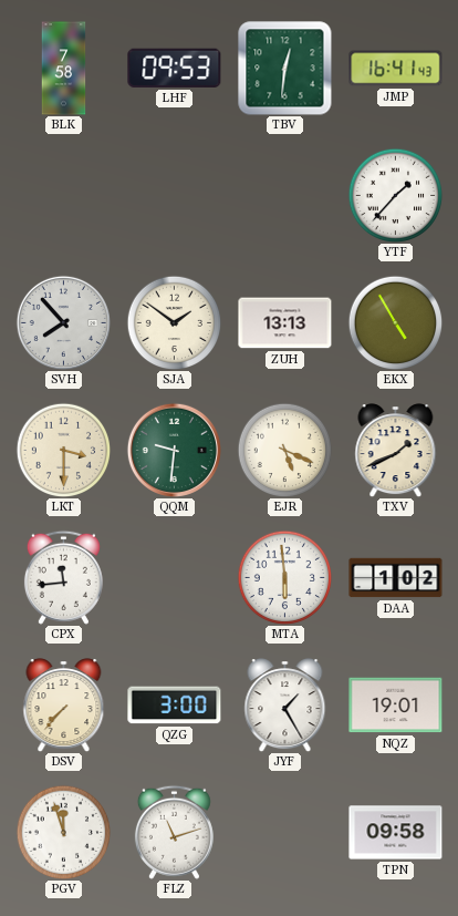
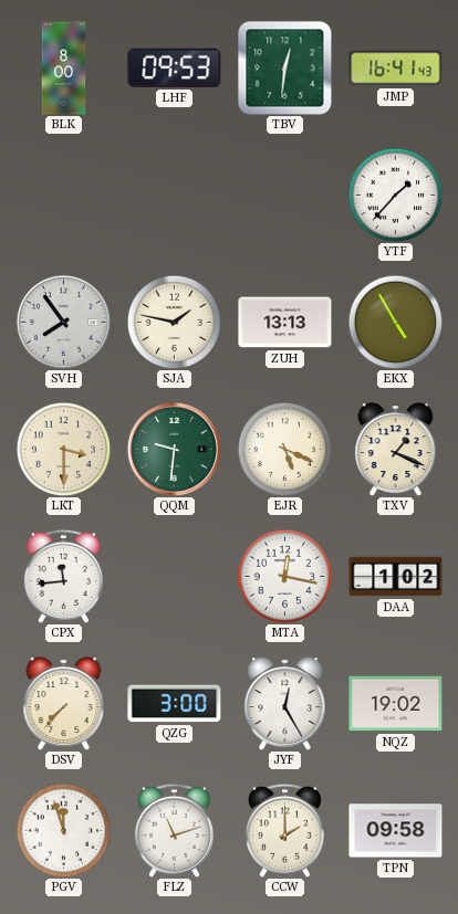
BLK: 7:58 -> 8:00 (64, 69)
SVH: 7:53 -> 7:54 (63, 322)
SJA: 1:51 -> 1:47 (174, 322)
TXV: 1:41 -> 1:19 (396, 450)
MTA: 5:59 -> 12:17 (284, 576)
JYF: 1:25 -> 12:25 (285, 704)
NQZ: 19:01 -> 19:02 (396, 704)
CCW: none -> 2:00 (284, 830)
